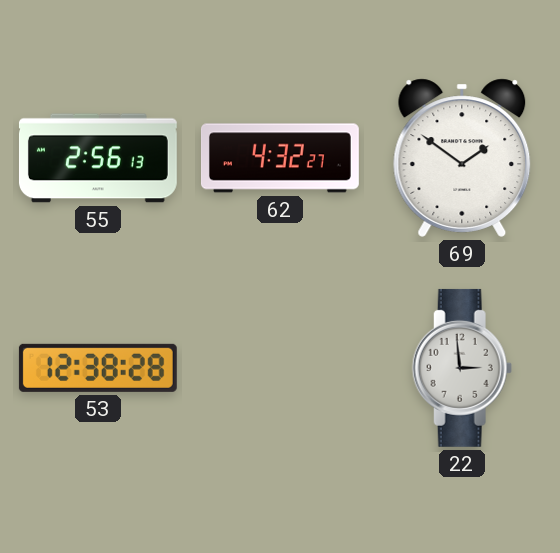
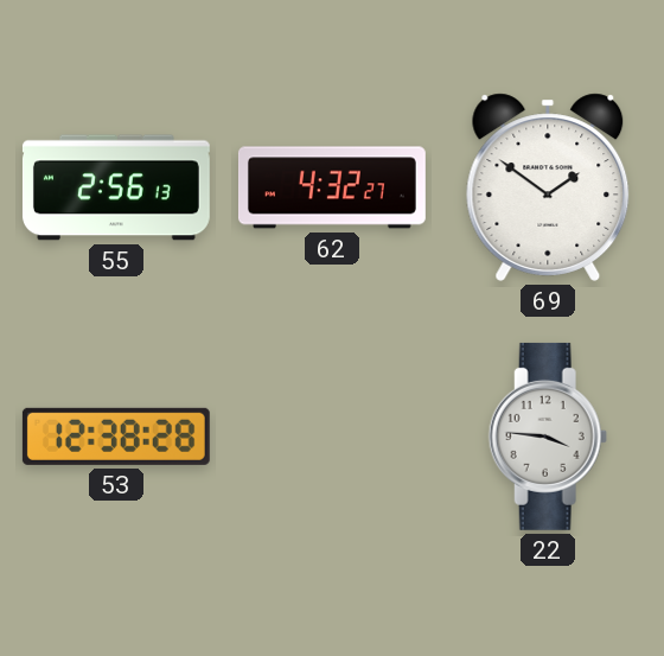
22: 2:59 -> 3:46 (548, 437)
